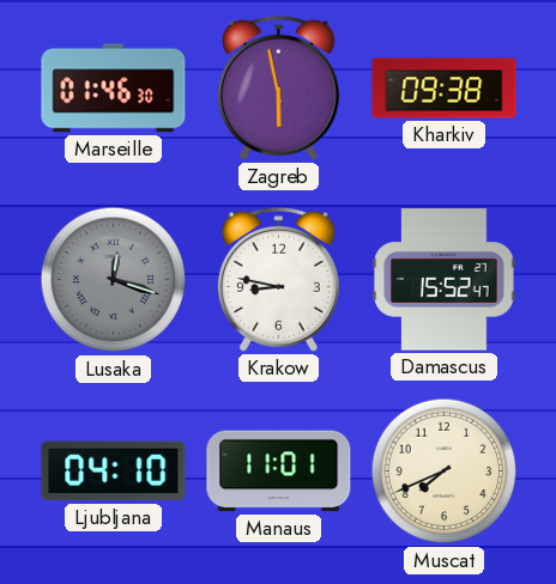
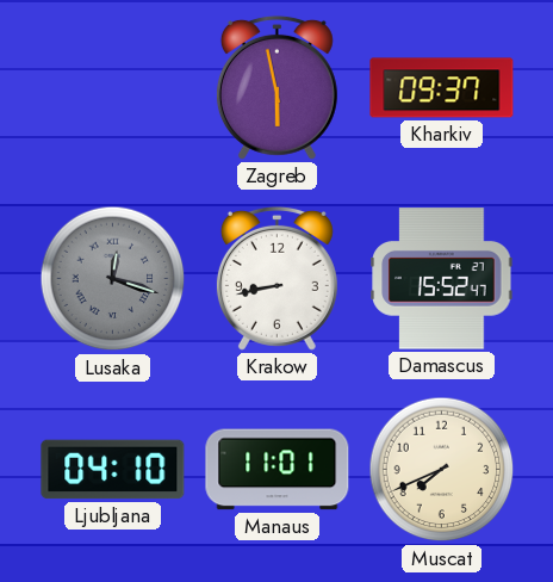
Marseille: 01:46 -> none (114, 89)
Kharkiv: 09:38 -> 09:37 (442, 88)
Krakow: 8:47 -> 8:43 (276, 278)
